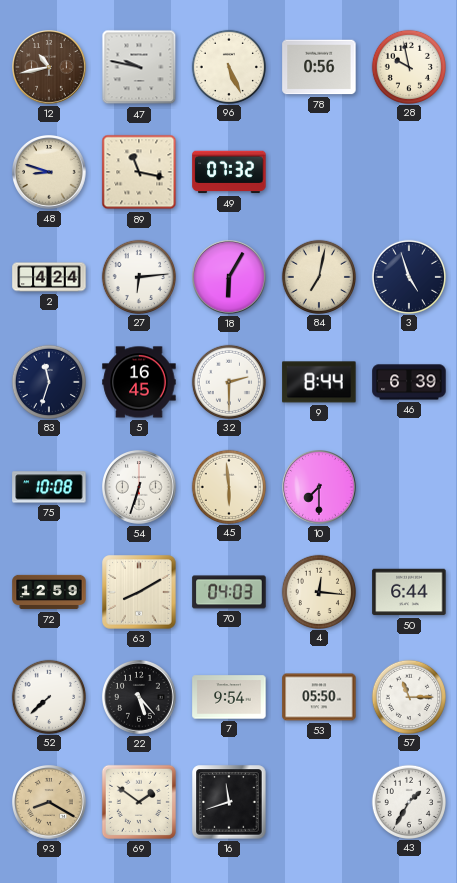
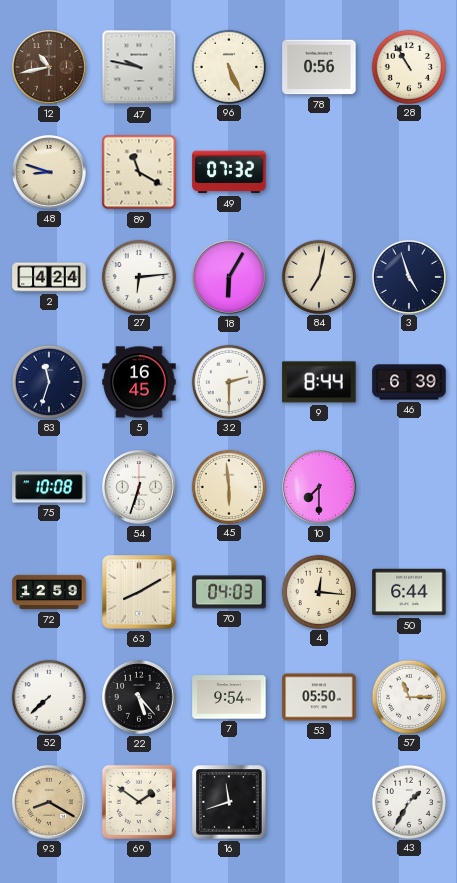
28: 9:58 -> 10:55 (408, 66)
89: 11:17 -> 11:20 (139, 172)
